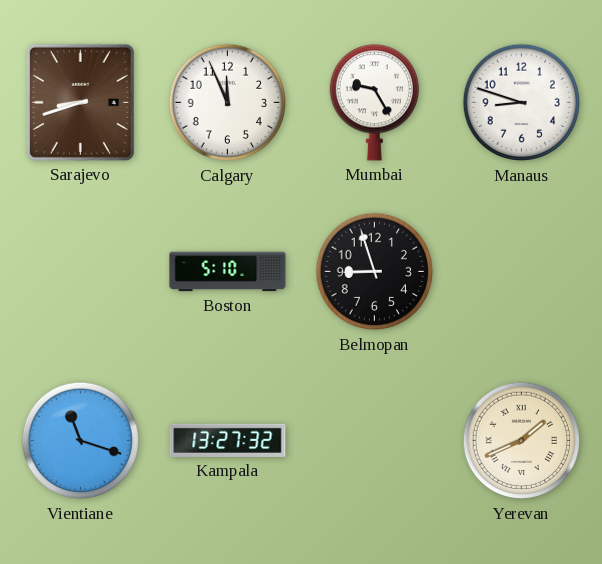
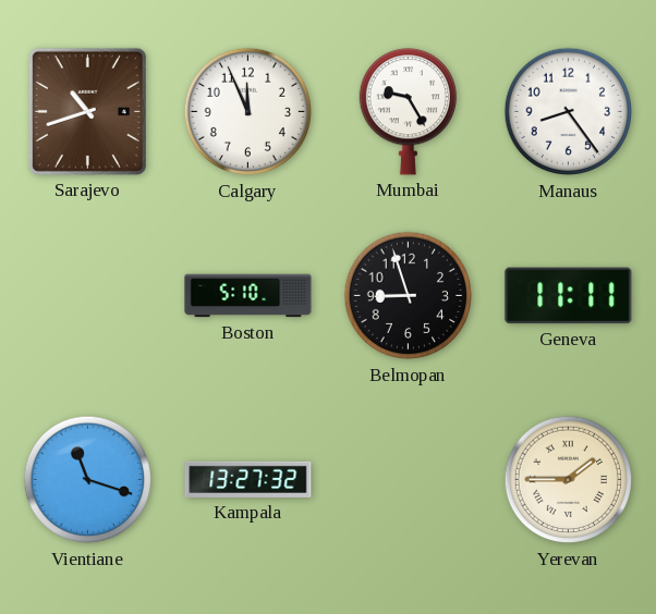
Sarajevo: 8:42 -> 10:42 (87, 111)
Manaus: 8:48 -> 8:24 (569, 112)
Geneva: none -> 11:11 (569, 296)
Yerevan: 1:41 -> 1:45 (569, 480)
